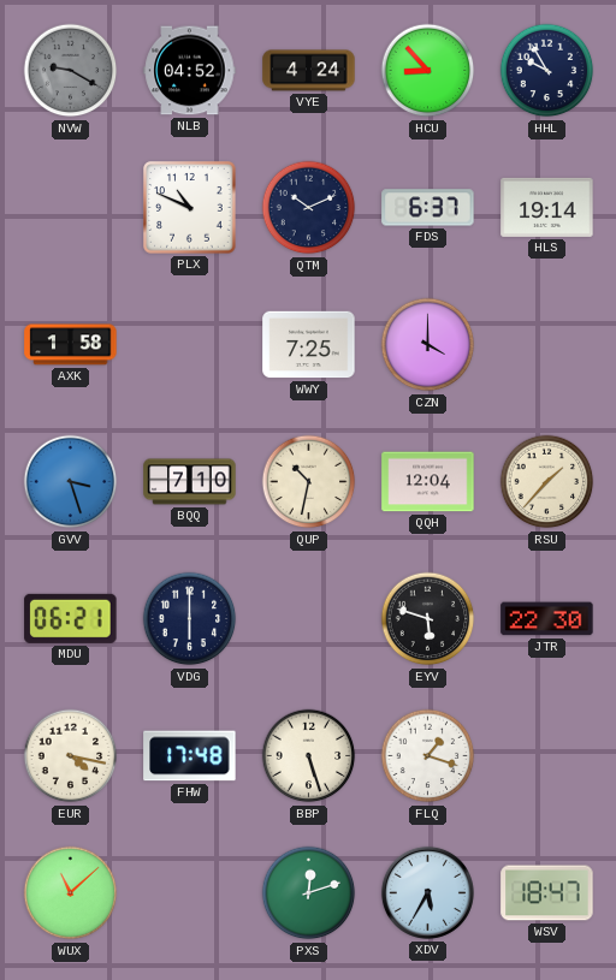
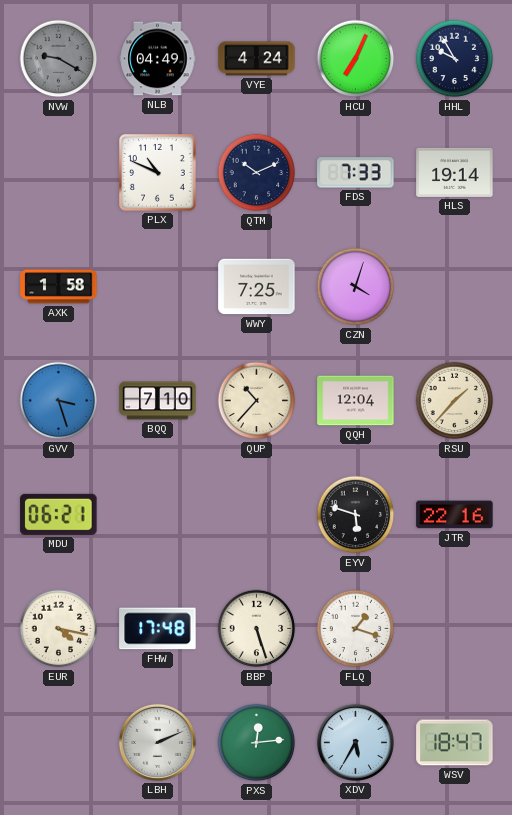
NLB: 04:52 -> 04:49 (158, 59)
HCU: 8:53 -> 7:04 (356, 59)
FDS: 6:37 -> 7:33 (356, 173)
CZN: 4:00 -> 4:03 (356, 287)
QUP: 10:32 -> 10:37 (257, 401)
VDG: 6:00 -> none (190, 619)
JTR: 22:30 -> 22:16 (455, 515)
WUX: 11:08 -> none (71, 893)
LBH: none -> 2:11 (157, 742)
PXS: 12:12 -> 12:14 (257, 743)
